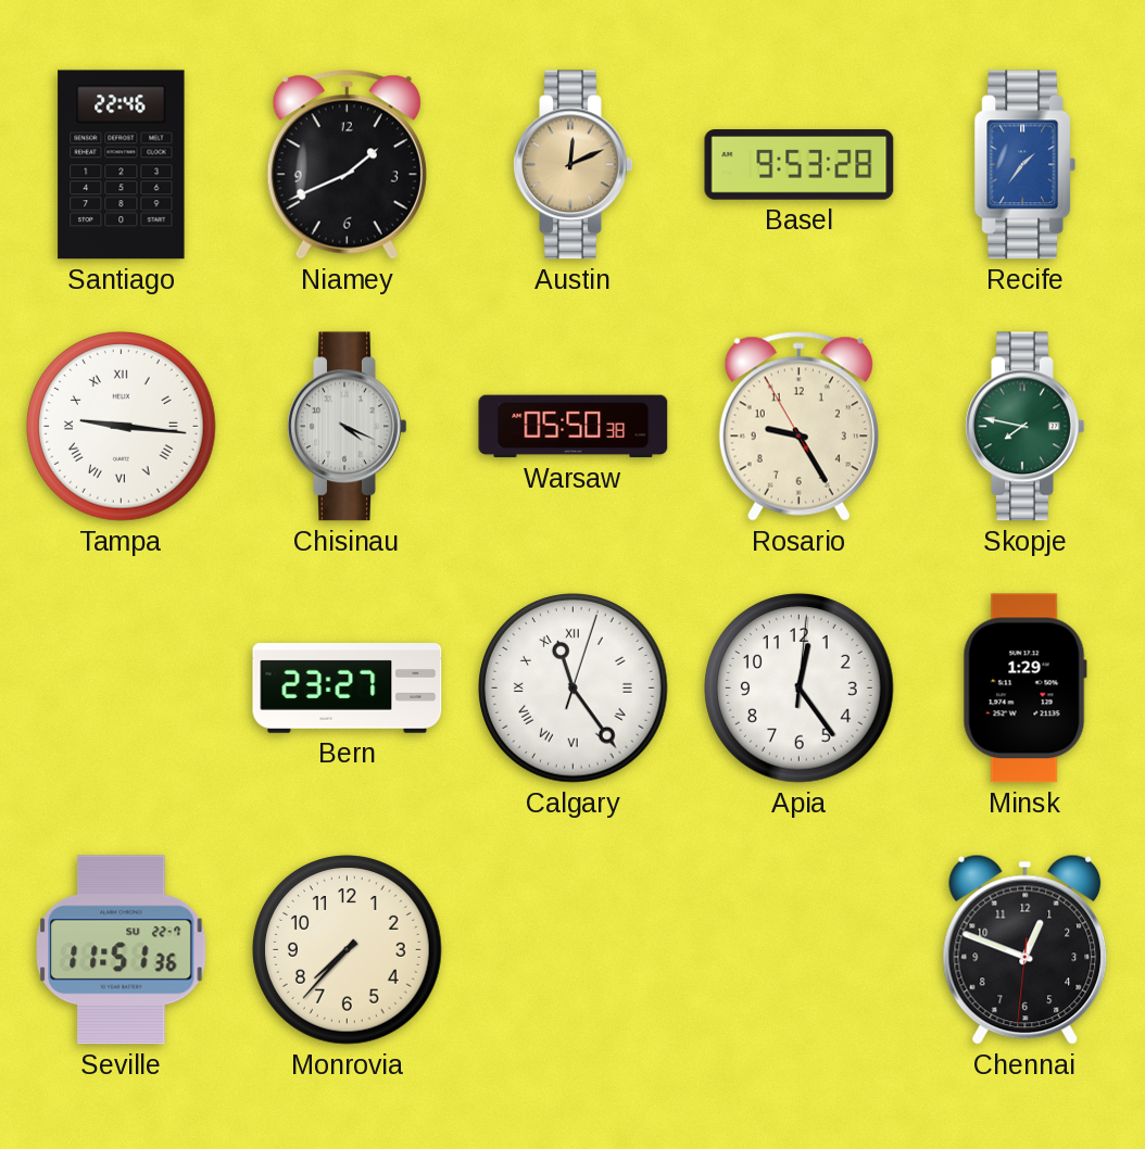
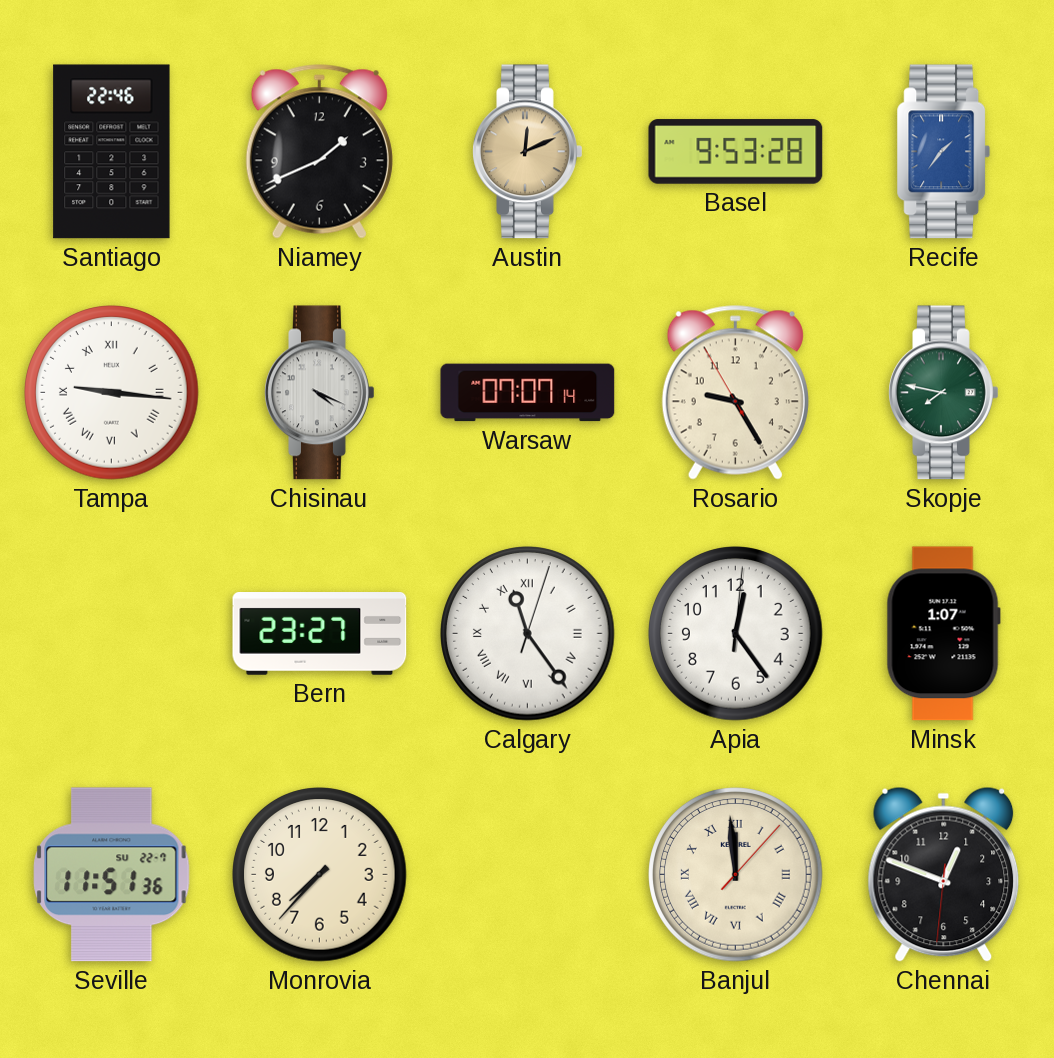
Warsaw: 05:50 -> 07:07 (528, 393)
Minsk: 1:29 -> 1:07 (943, 634)
Banjul: none -> 11:59 (736, 875)
